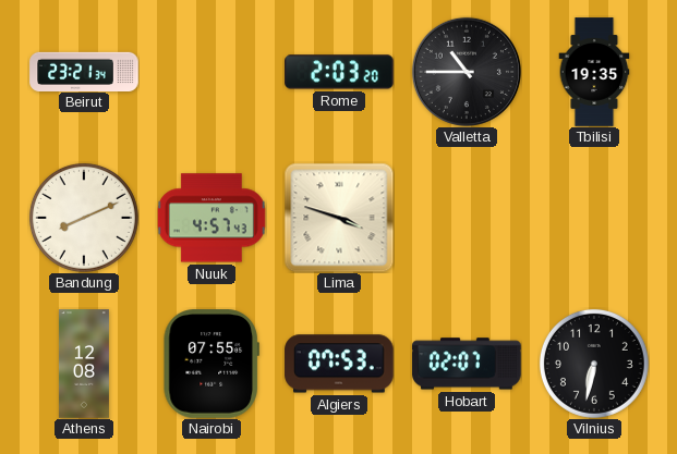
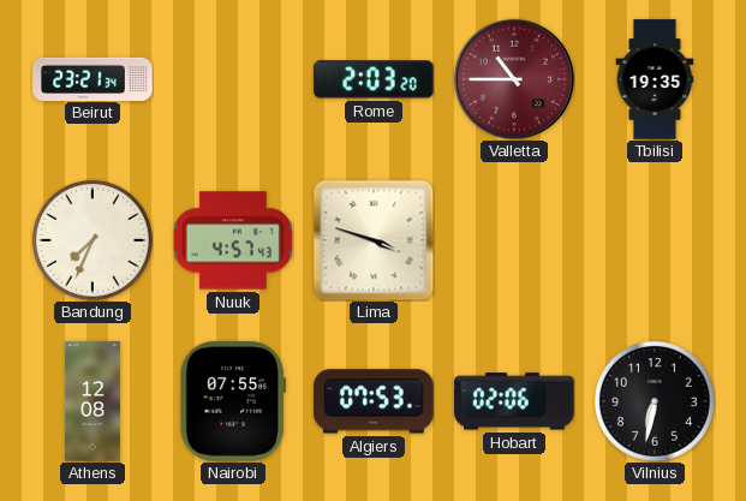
Valletta dial: black -> burgundy (514, 79)
Bandung: 8:11 -> 7:34 (92, 240)
Hobart: 02:07 -> 02:06 (514, 401)
